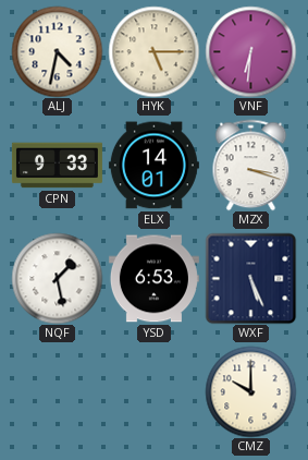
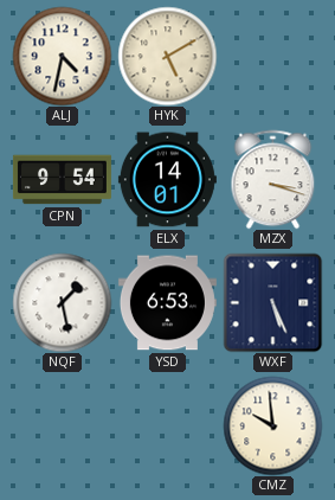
HYK: 5:15 -> 5:10 (167, 56)
VNF: 6:31 -> none (250, 51)
CPN: 9:33 -> 9:54 (62, 180)
CMZ: 10:00 -> 9:59 (272, 425)
